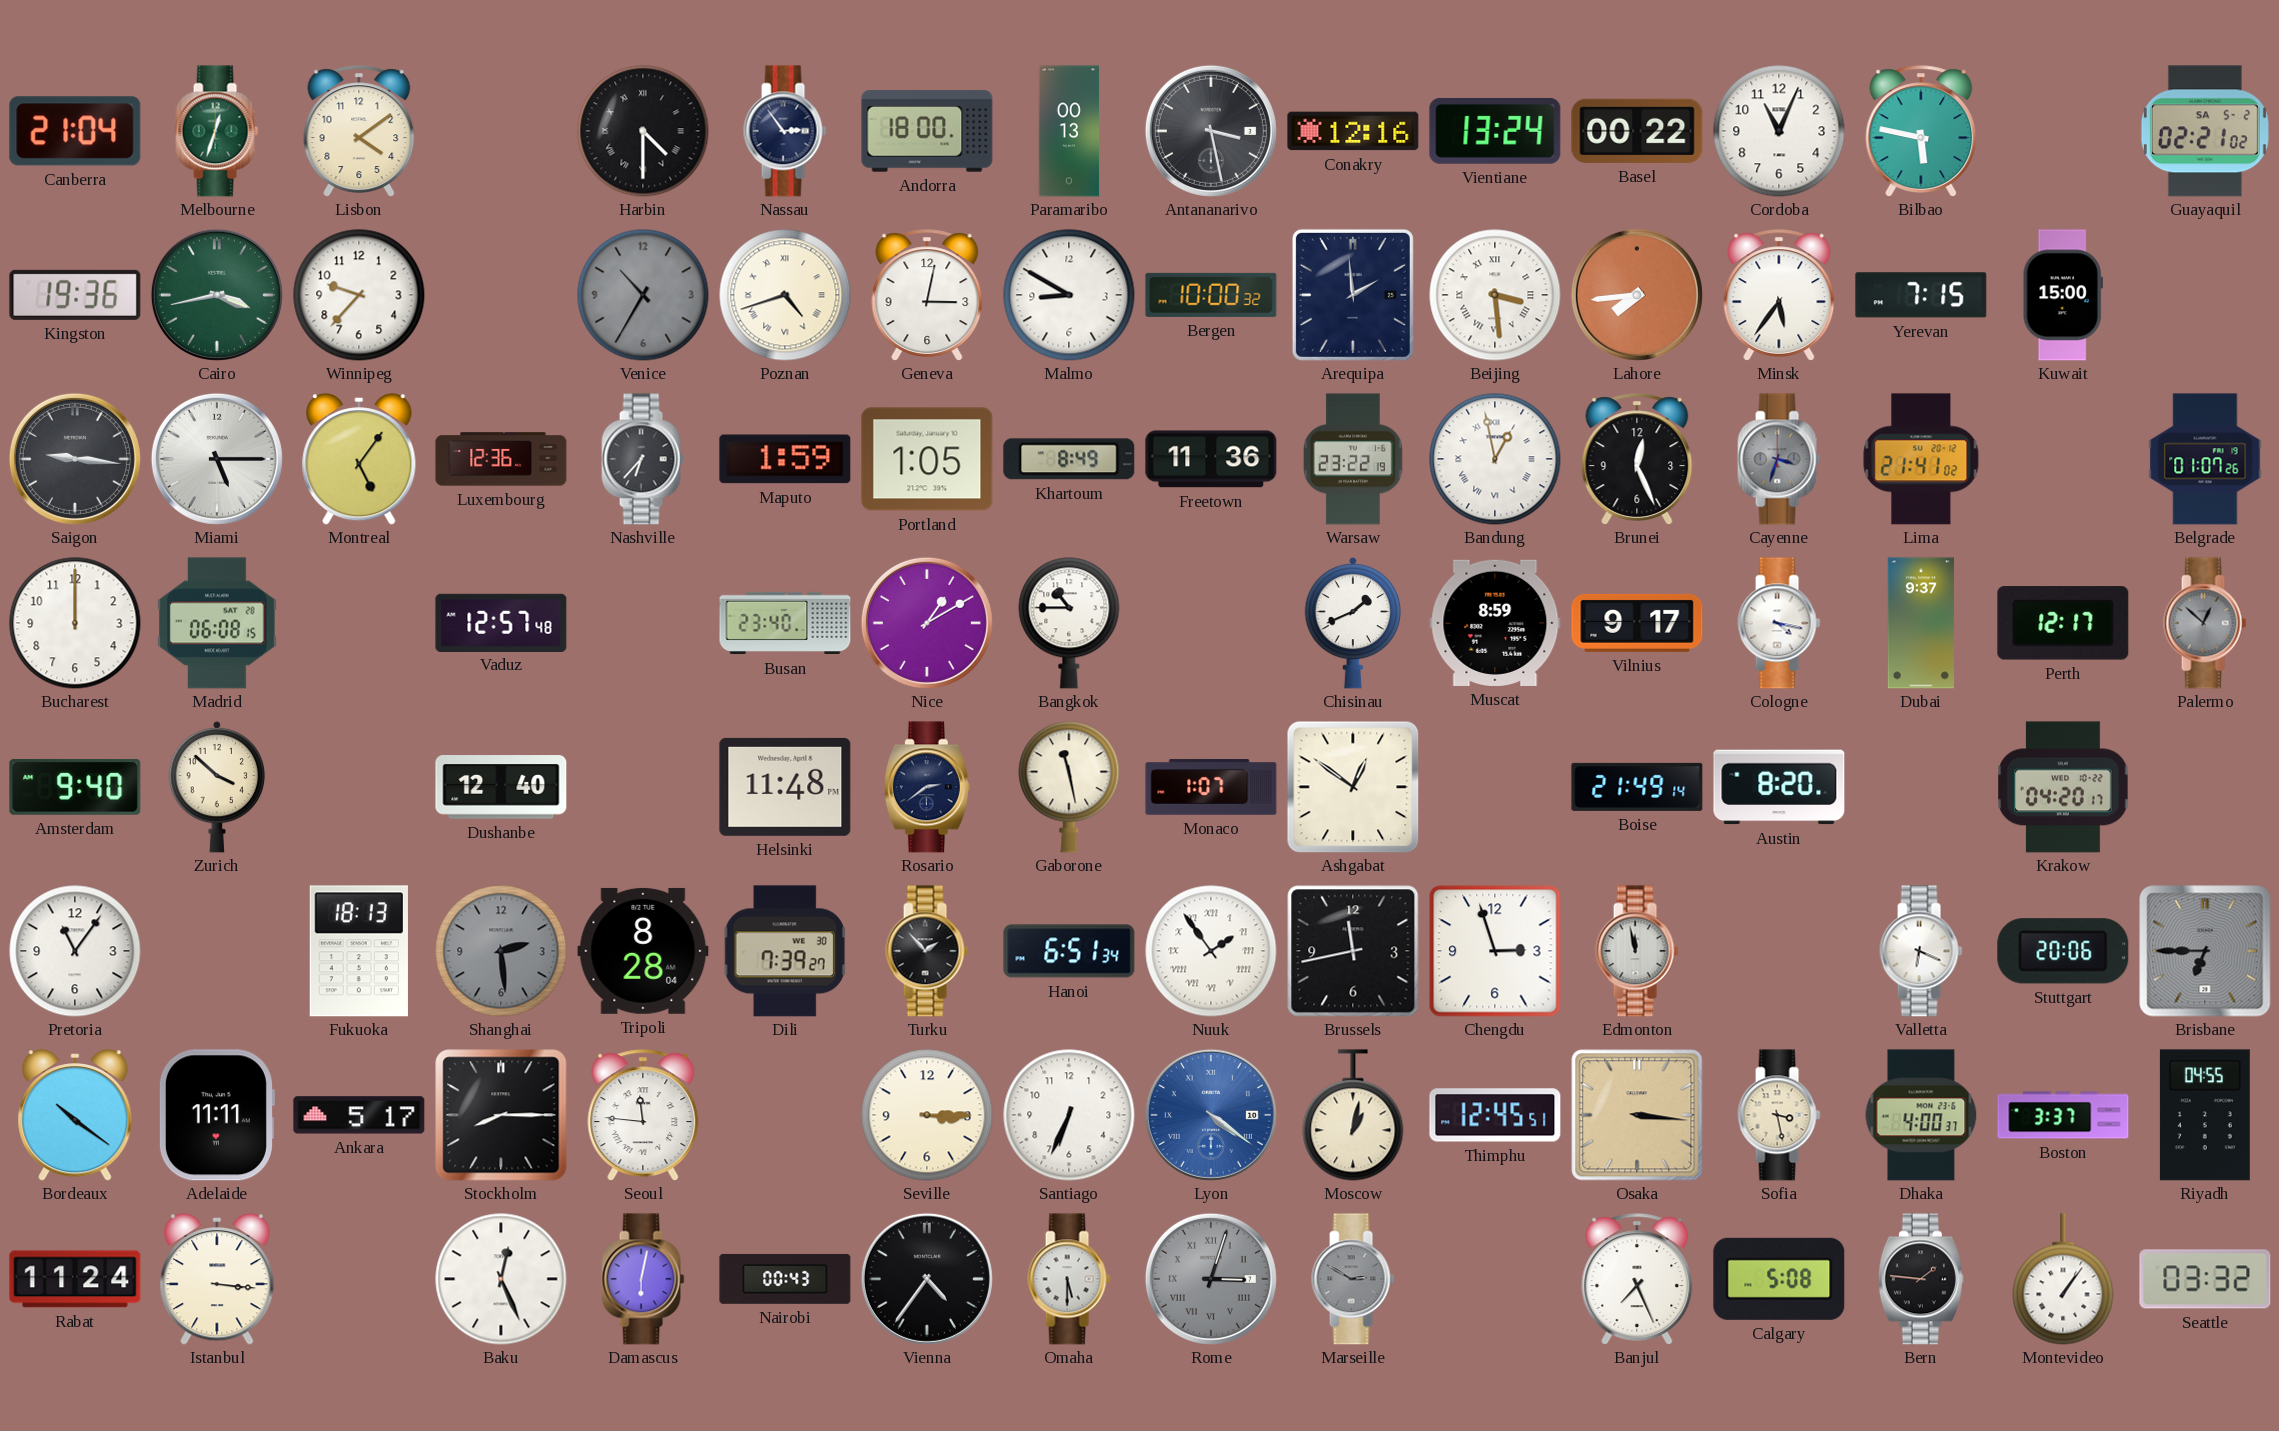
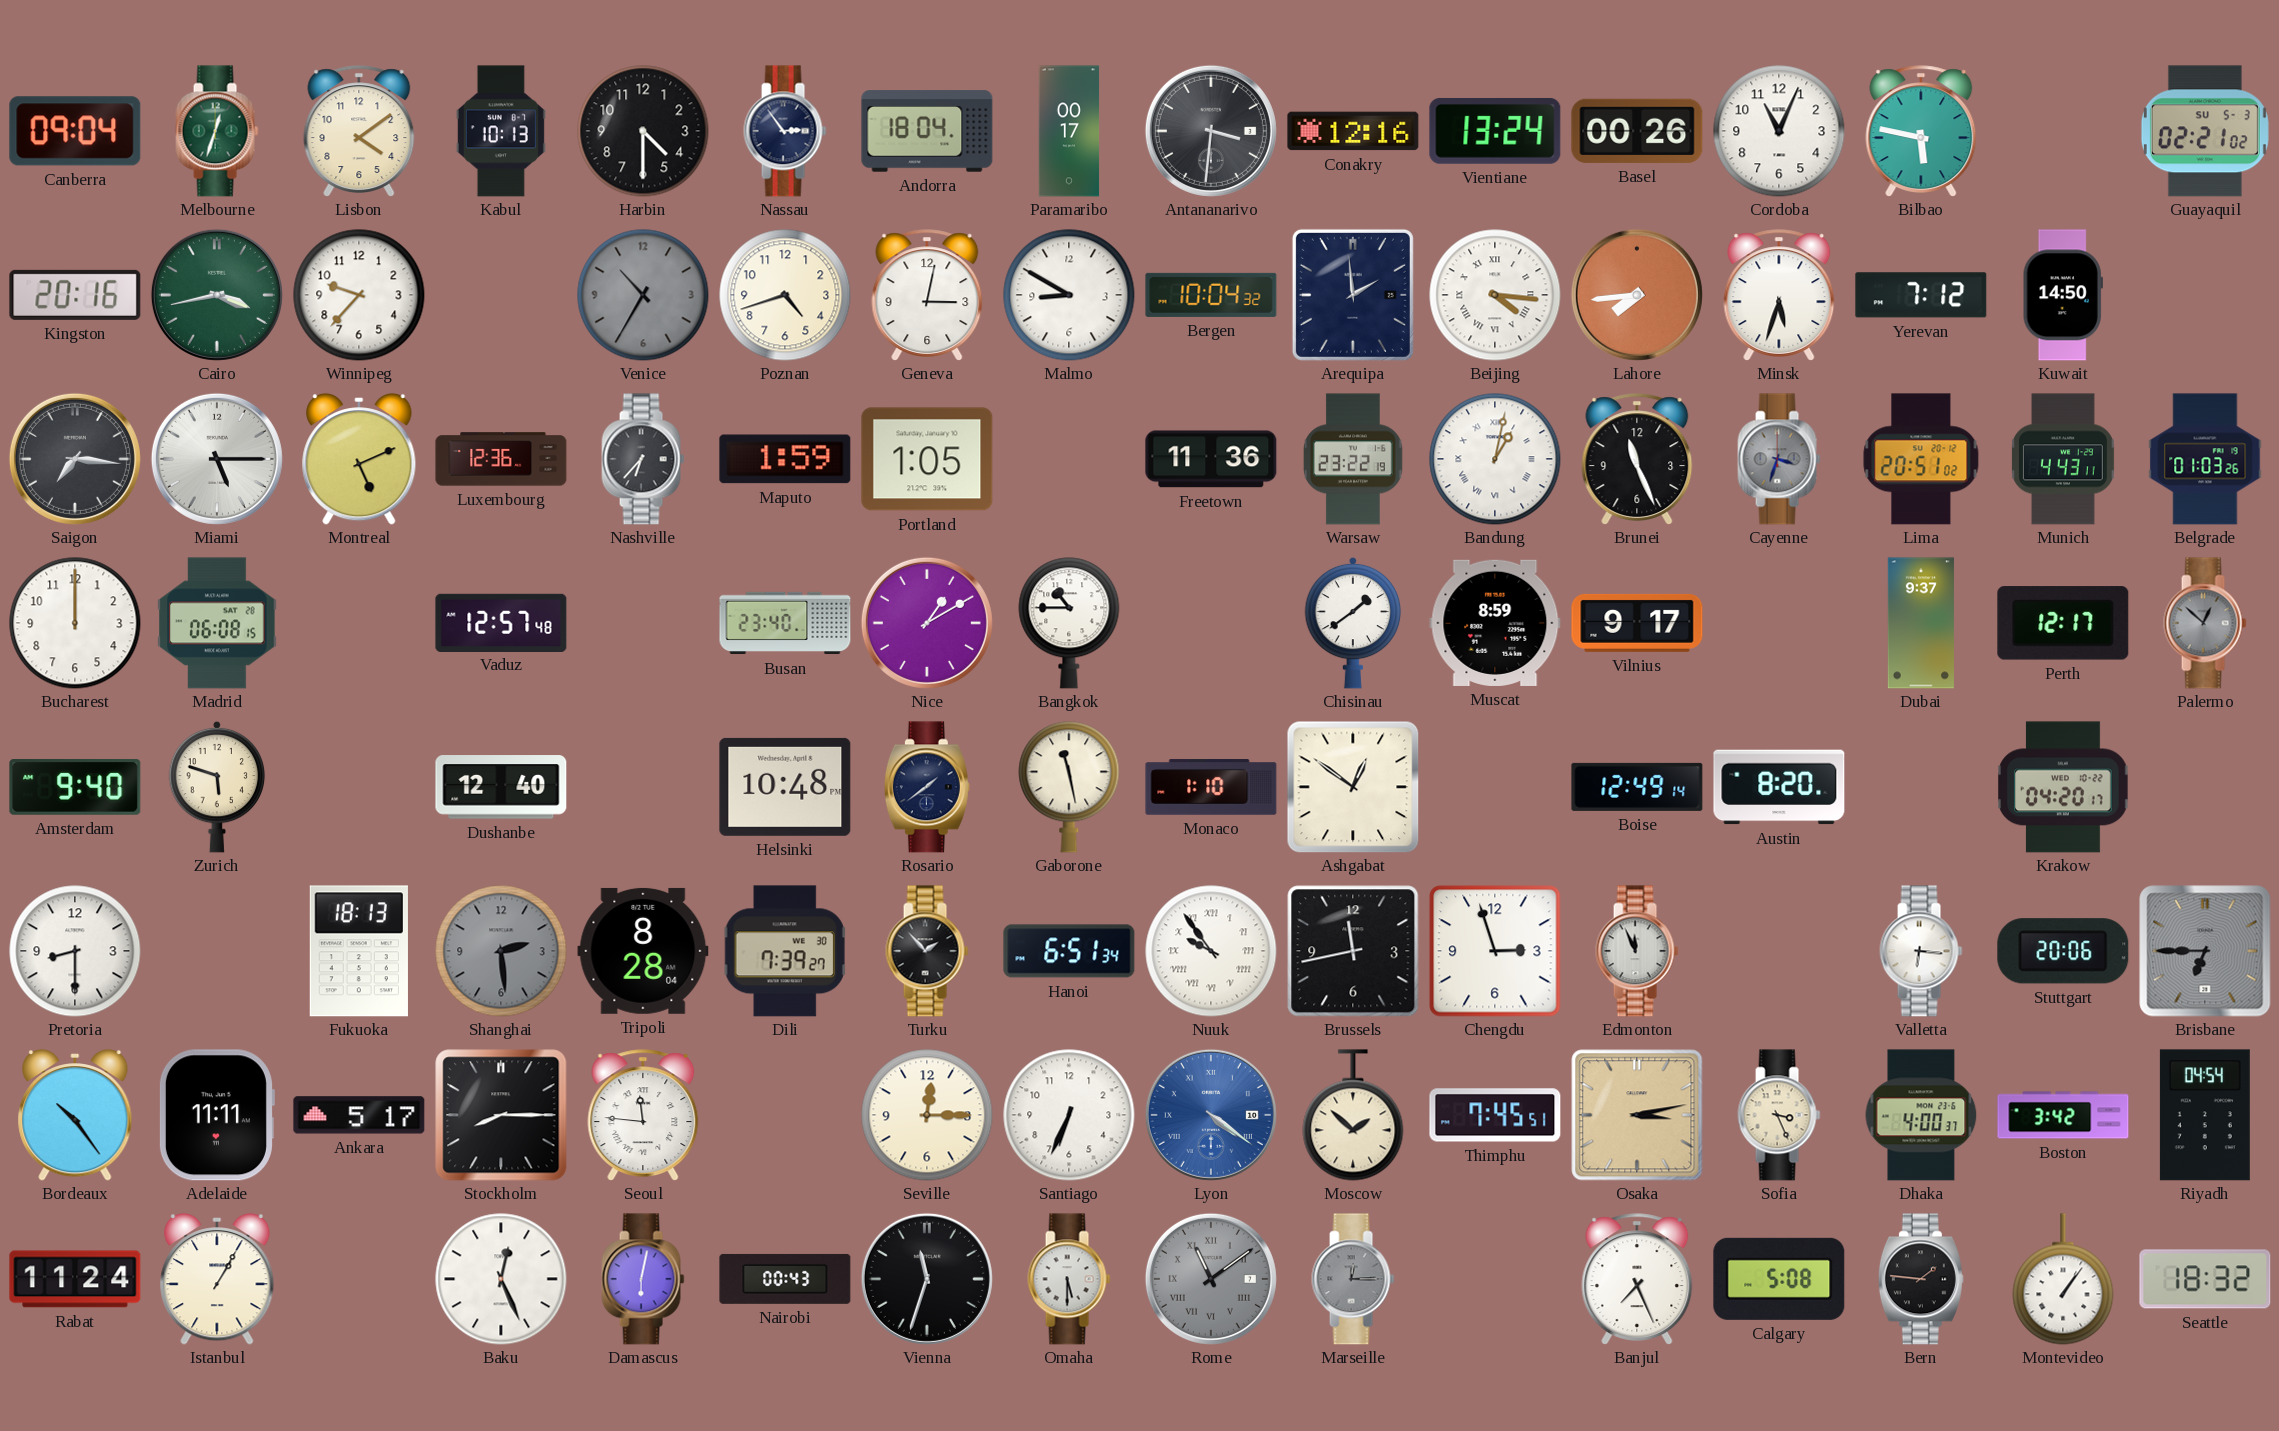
Canberra: 21:04 -> 09:04 (75, 131)
Kabul: none -> 10:13 (501, 131)
Harbin numerals: Roman -> Arabic (643, 131)
Andorra: 18:00 -> 18:04 (927, 131)
Paramaribo: 00:13 -> 00:17 (1069, 131)
Antananarivo: 3:28 -> 3:31 (1211, 131)
Basel: 00:22 -> 00:26 (1637, 131)
Guayaquil date: SA 5-2 -> SU 5-3 (2205, 131)
Kingston: 19:36 -> 20:16 (75, 295)
Poznan numerals: Roman -> Arabic (785, 295)
Bergen: 10:00 -> 10:04 (1211, 295)
Beijing: 3:29 -> 4:16 (1495, 295)
Minsk: 5:36 -> 5:33 (1779, 295)
Yerevan: 7:15 -> 7:12 (1921, 295)
Kuwait: 15:00 -> 14:50 (2063, 295)
Saigon: 9:16 -> 7:16 (75, 459)
Montreal: 5:06 -> 5:11 (359, 459)
Khartoum: 8:49 -> none (1069, 459)
Bandung: 12:58 -> 1:02 (1495, 459)
Brunei: 12:26 -> 11:26 (1637, 459)
Lima: 21:41 -> 20:51 (1921, 459)
Munich: none -> 4:43 (2063, 459)
Belgrade: 01:07 -> 01:03 (2205, 459)
Chisinau: 1:41 -> 1:39 (1353, 623)
Cologne: 4:17 -> none (1779, 623)
Zurich: 3:52 -> 5:48 (217, 787)
Helsinki: 11:48 -> 10:48 (785, 787)
Rosario: 2:39 -> 1:39 (927, 787)
Monaco: 1:07 -> 1:10 (1211, 787)
Boise: 21:49 -> 12:49 (1637, 787)
Pretoria: 11:06 -> 8:30 (75, 951)
Nuuk: 1:54 -> 9:54 (1211, 951)
Edmonton: 11:58 -> 11:56 (1637, 951)
Valletta: 6:19 -> 6:16 (1921, 951)
Bordeaux: 10:21 -> 10:24 (75, 1115)
Seville: 3:15 -> 12:15 (927, 1115)
Moscow: 1:02 -> 1:52 (1353, 1115)
Thimphu: 12:45 -> 7:45 (1495, 1115)
Osaka: 3:16 -> 3:13 (1637, 1115)
Sofia: 3:28 -> 3:26 (1779, 1115)
Boston: 3:37 -> 3:42 (2063, 1115)
Riyadh: 04:55 -> 04:54 (2205, 1115)
Istanbul: 3:16 -> 1:05 (217, 1279)
Vienna: 4:36 -> 11:33 (927, 1279)
Rome: 3:03 -> 11:09 (1211, 1279)
Marseille: 2:50 -> 12:15 (1353, 1279)
Seattle: 03:32 -> 18:32 (2205, 1279)
